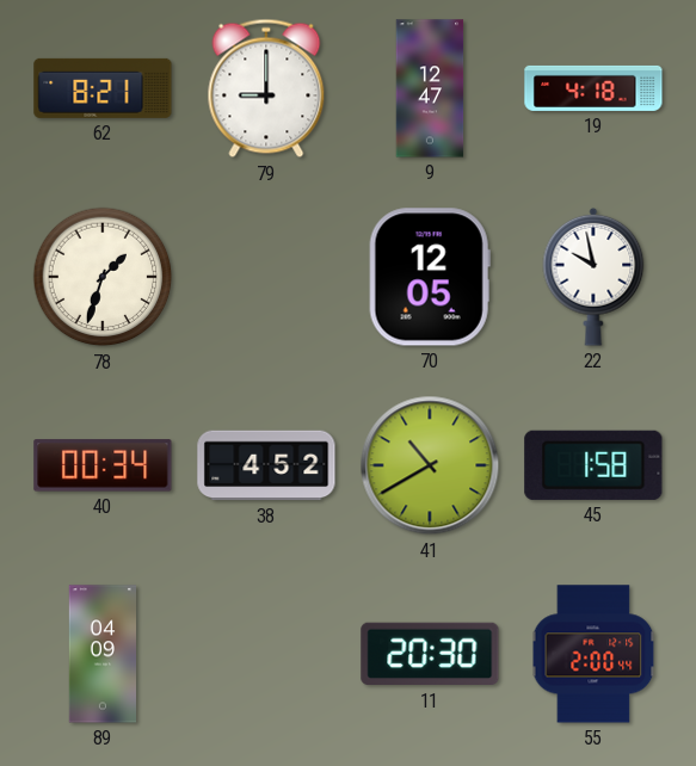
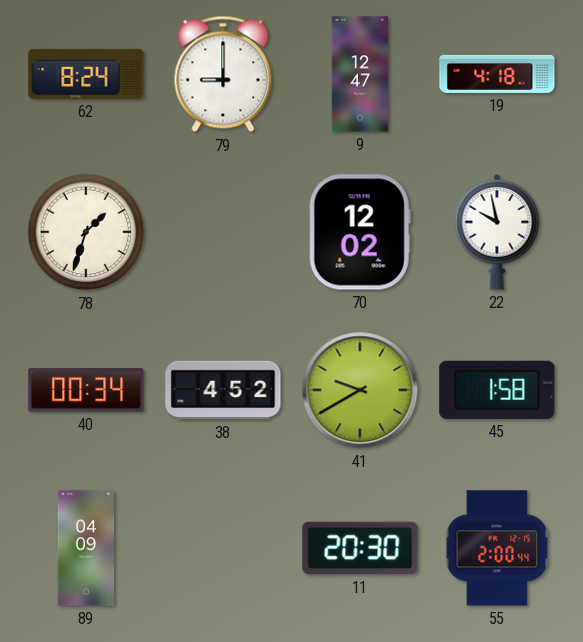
62: 8:21 -> 8:24 (86, 74)
70: 12:05 -> 12:02 (360, 232)
41: 10:40 -> 9:40 (360, 390)
